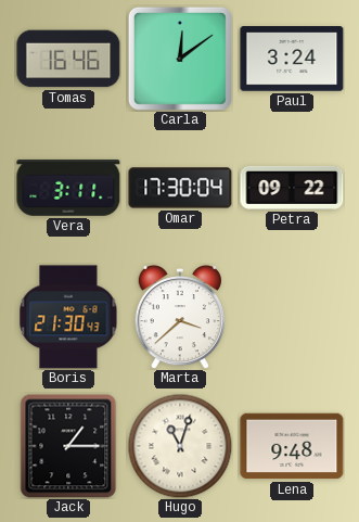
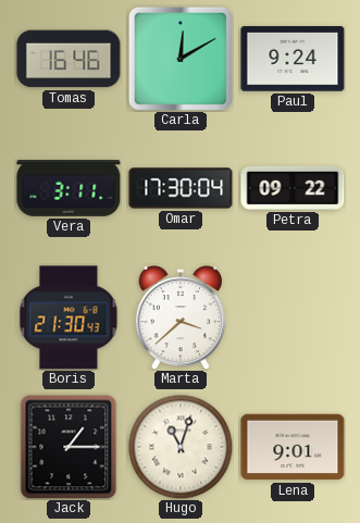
Carla: 12:09 -> 12:10 (181, 59)
Paul: 3:24 -> 9:24 (293, 59)
Lena: 9:48 -> 9:01 (293, 447)
